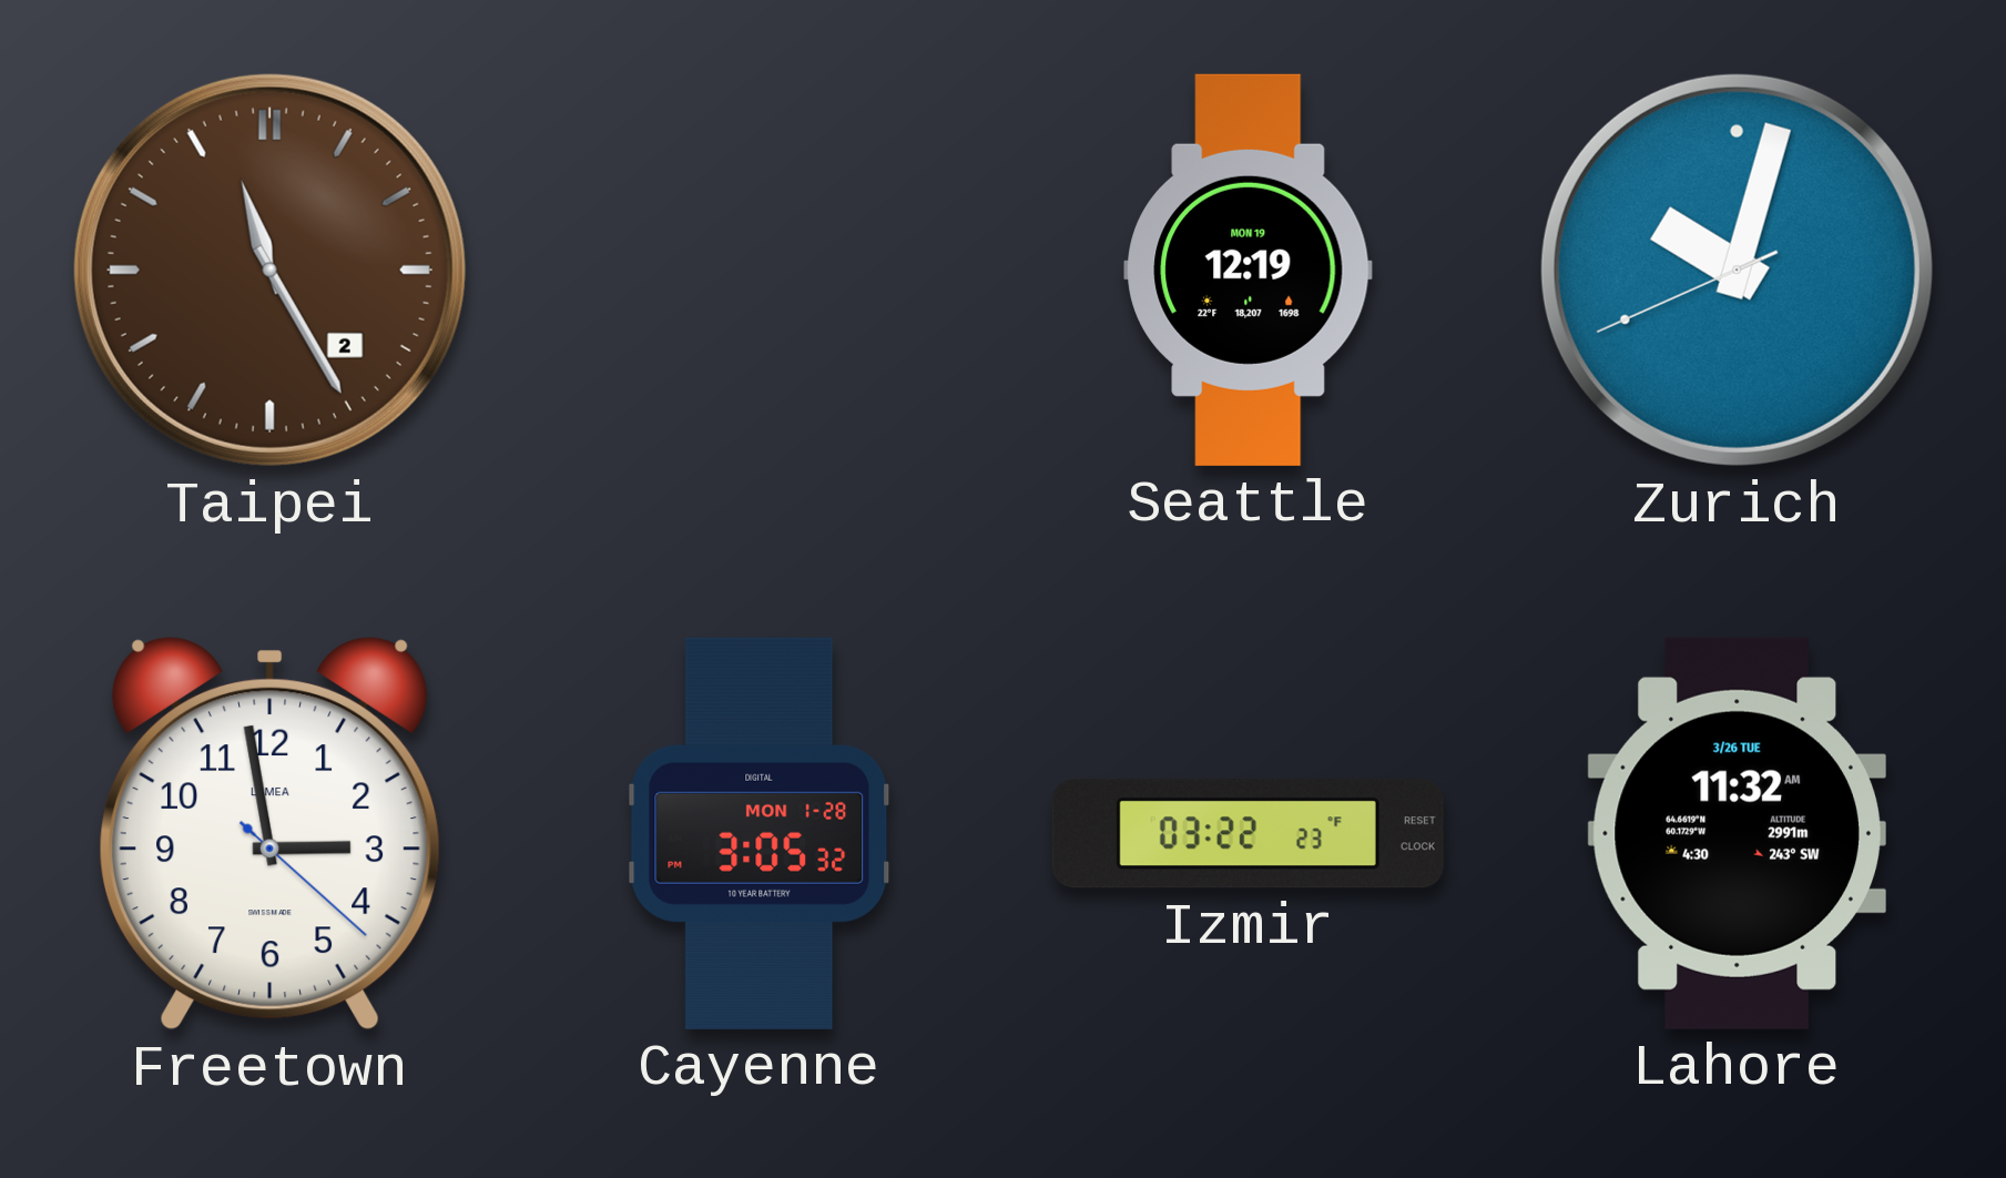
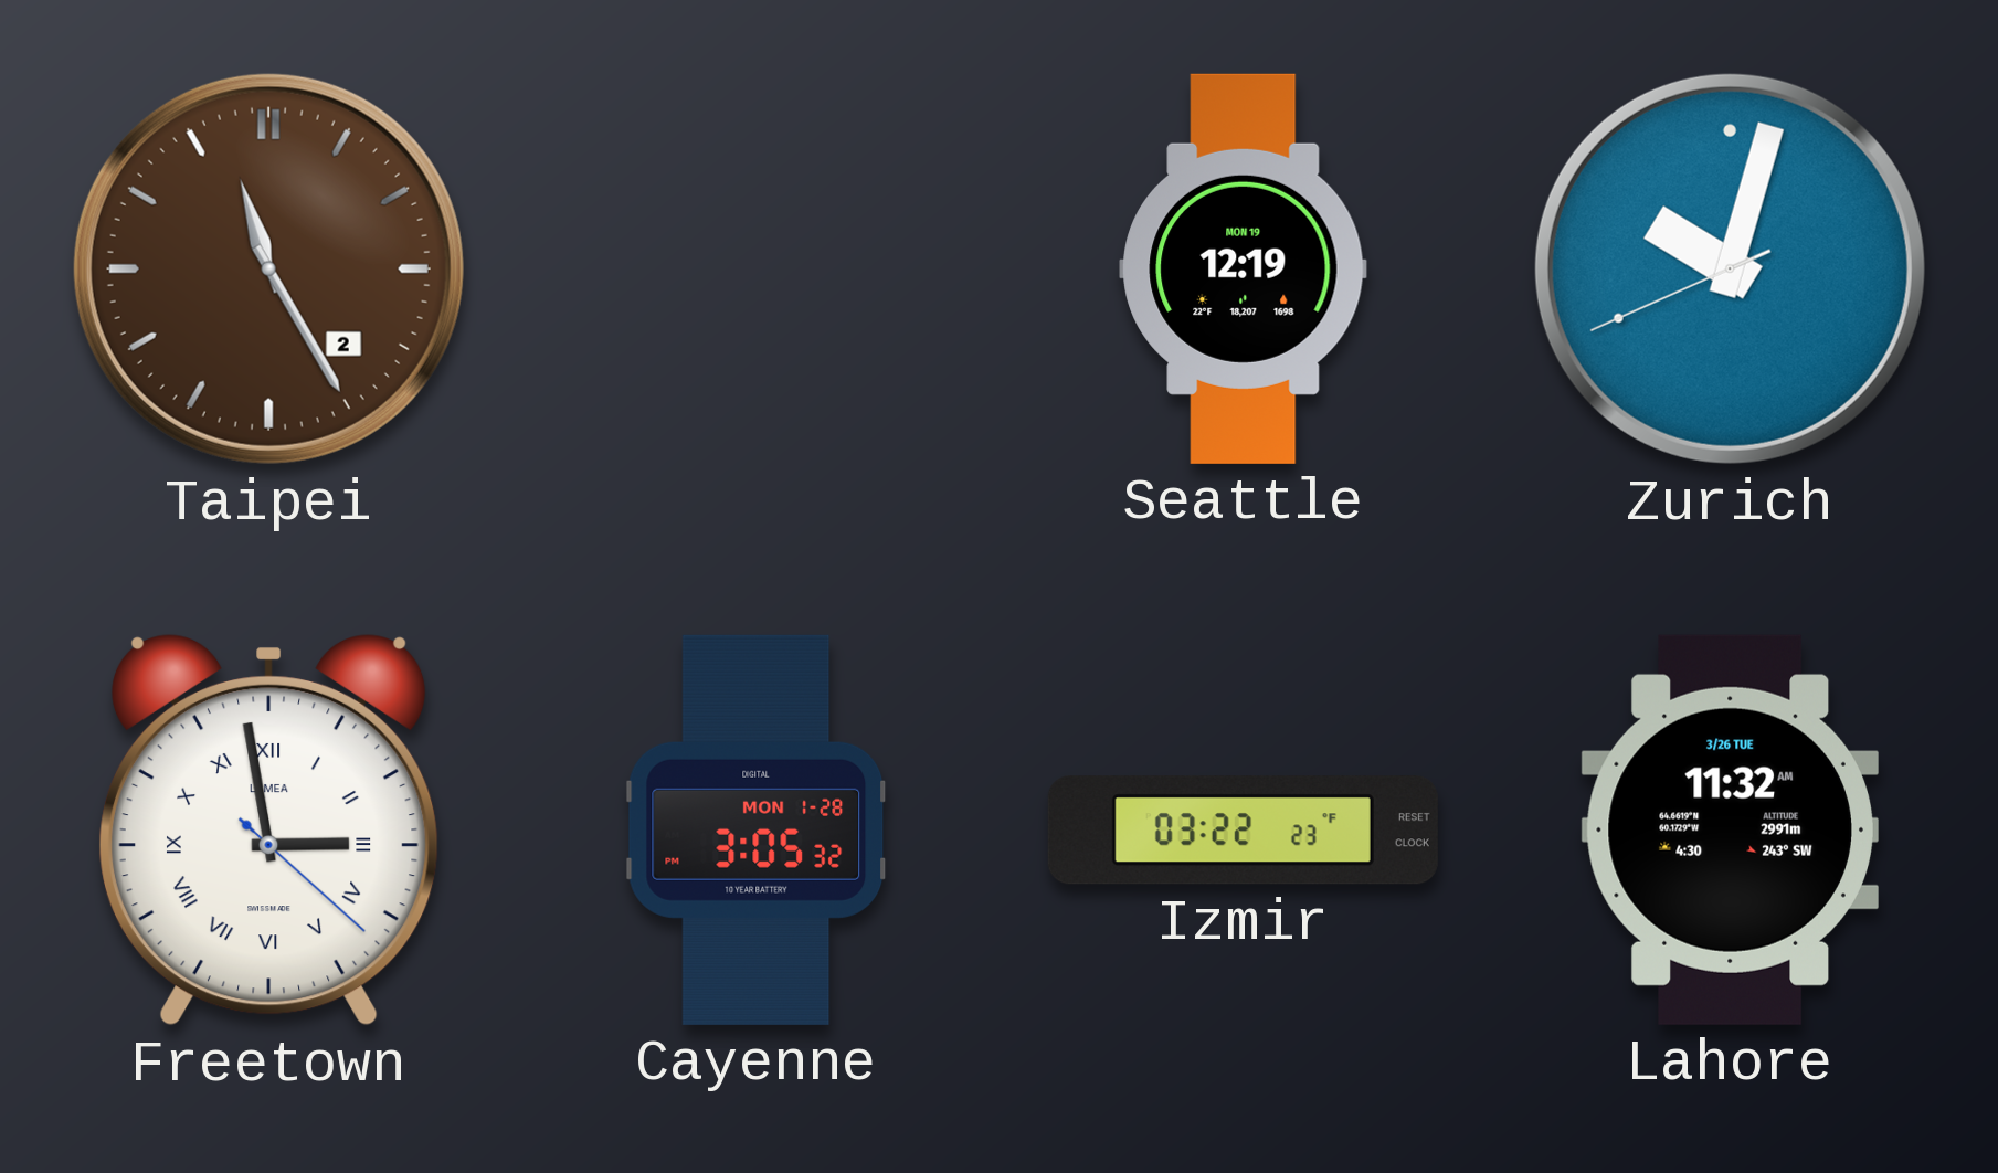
Freetown numerals: Arabic -> Roman (268, 829)
